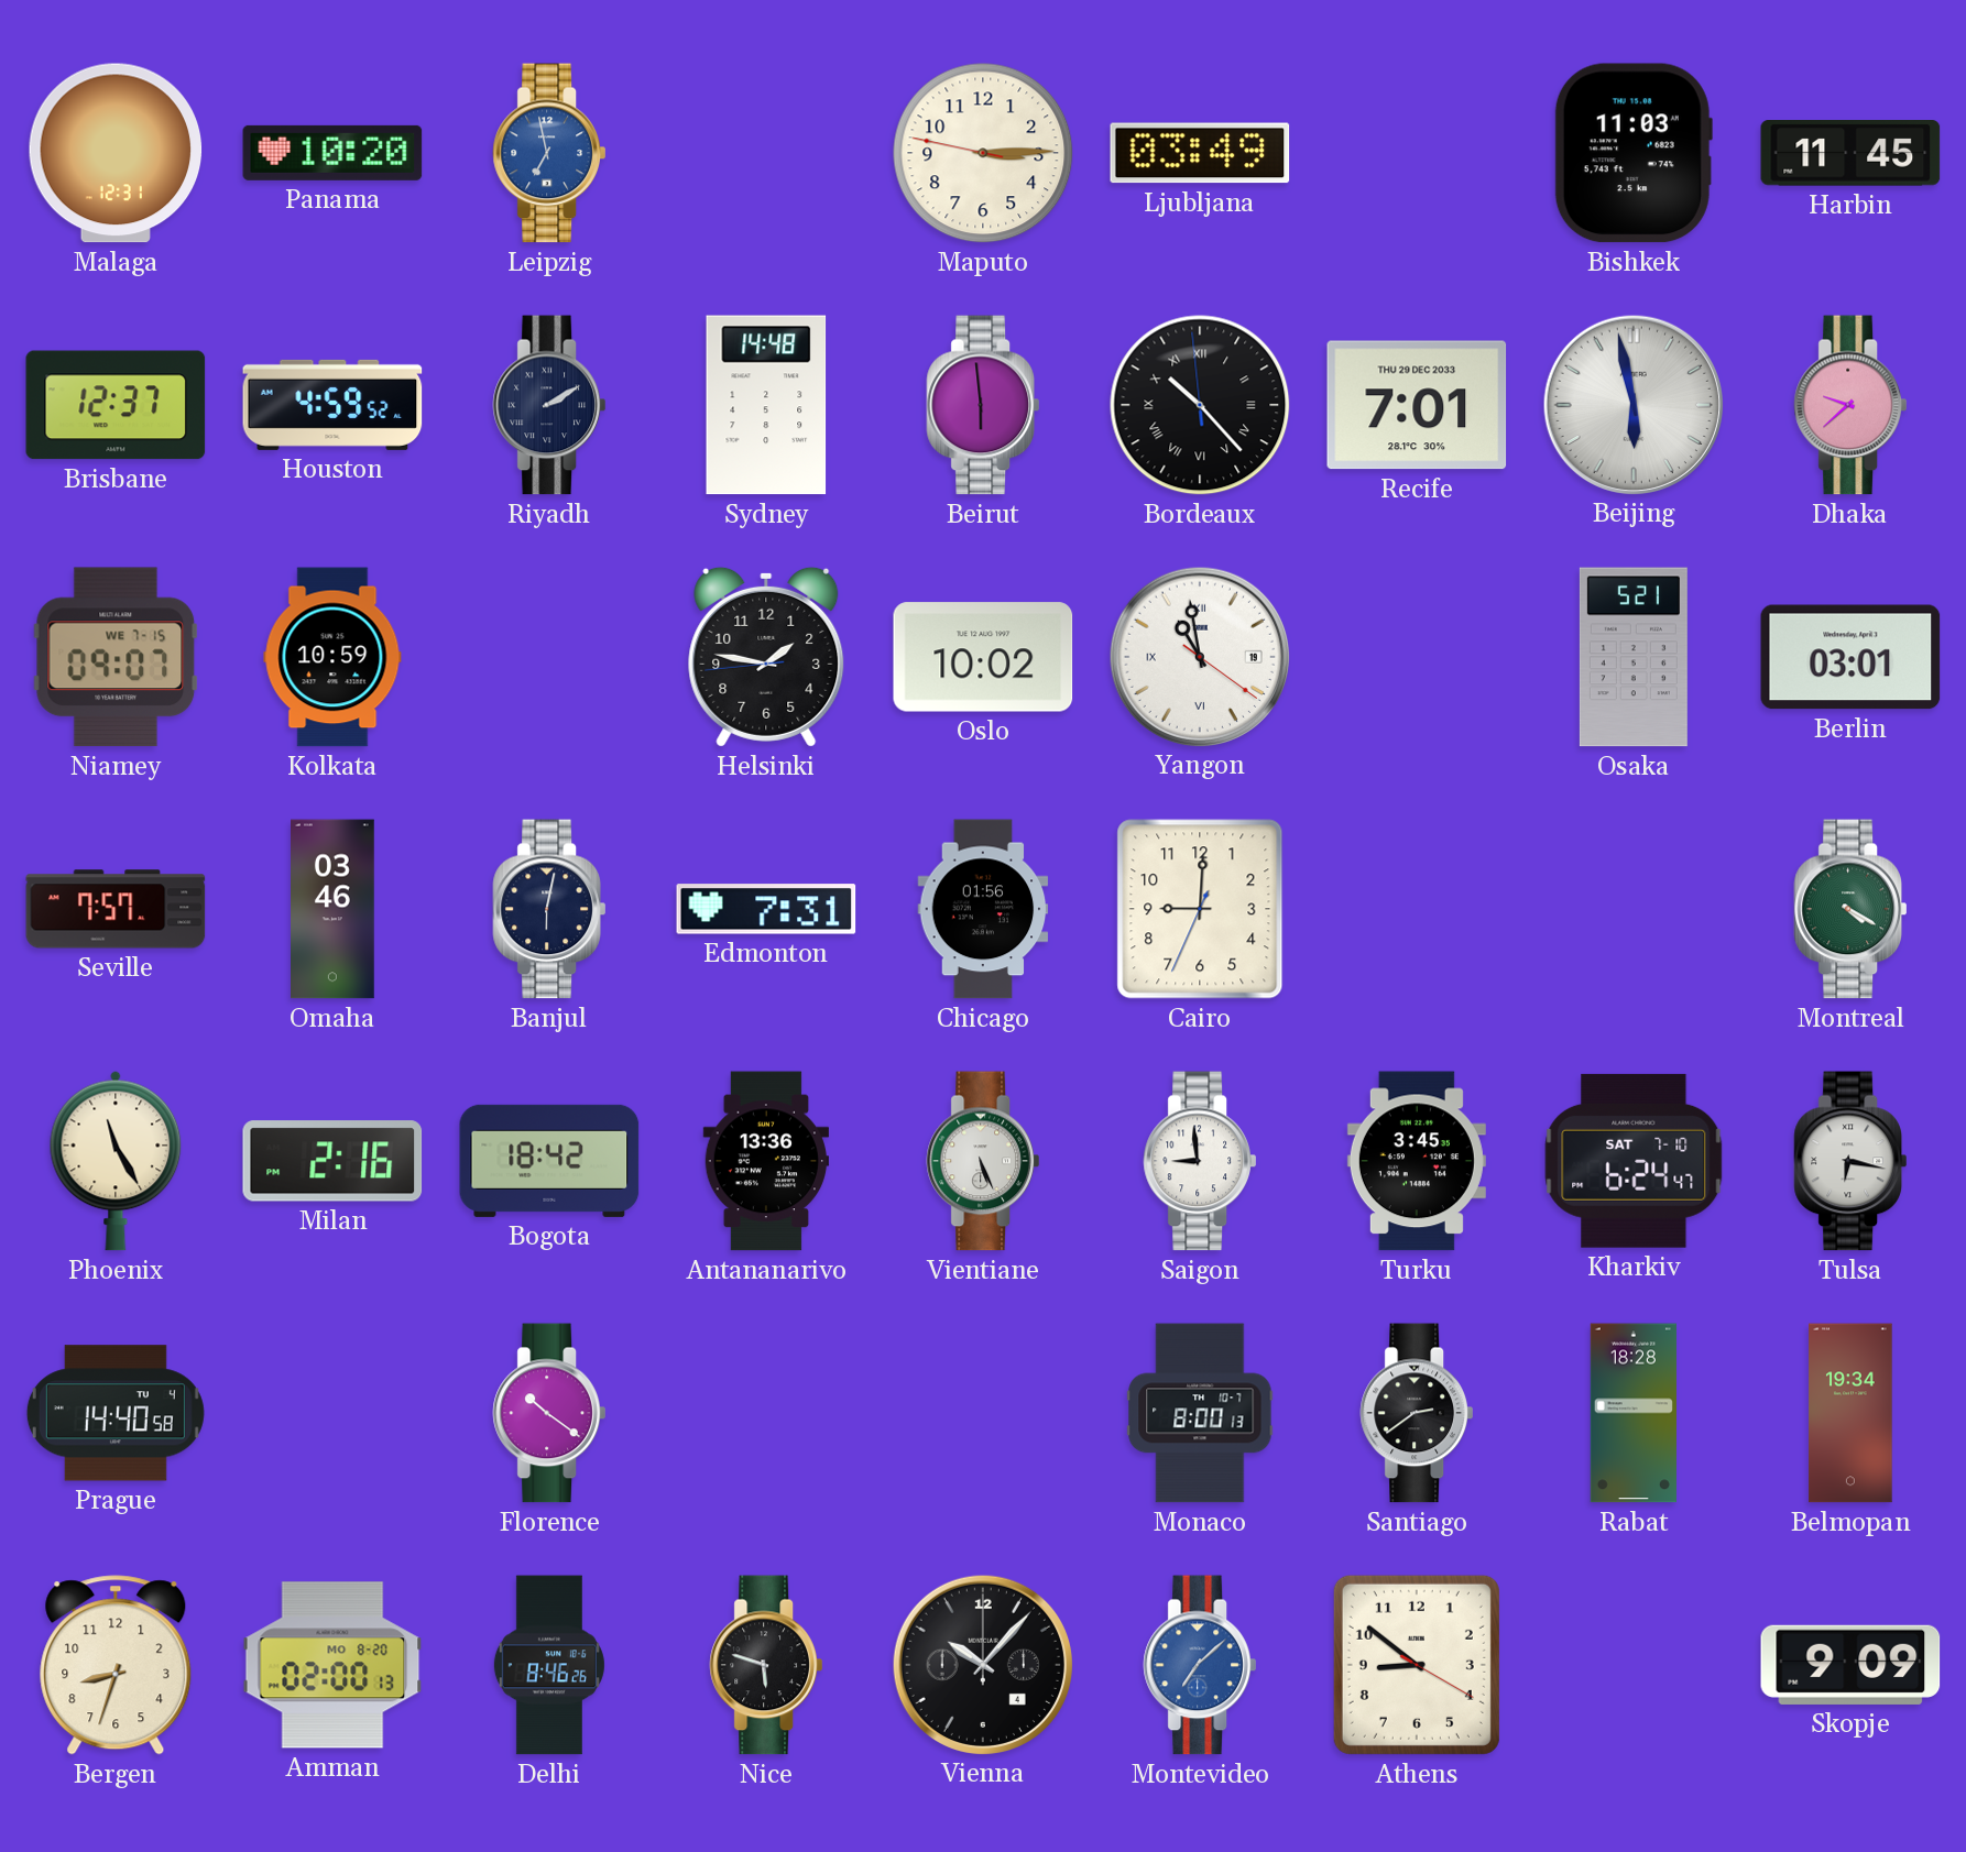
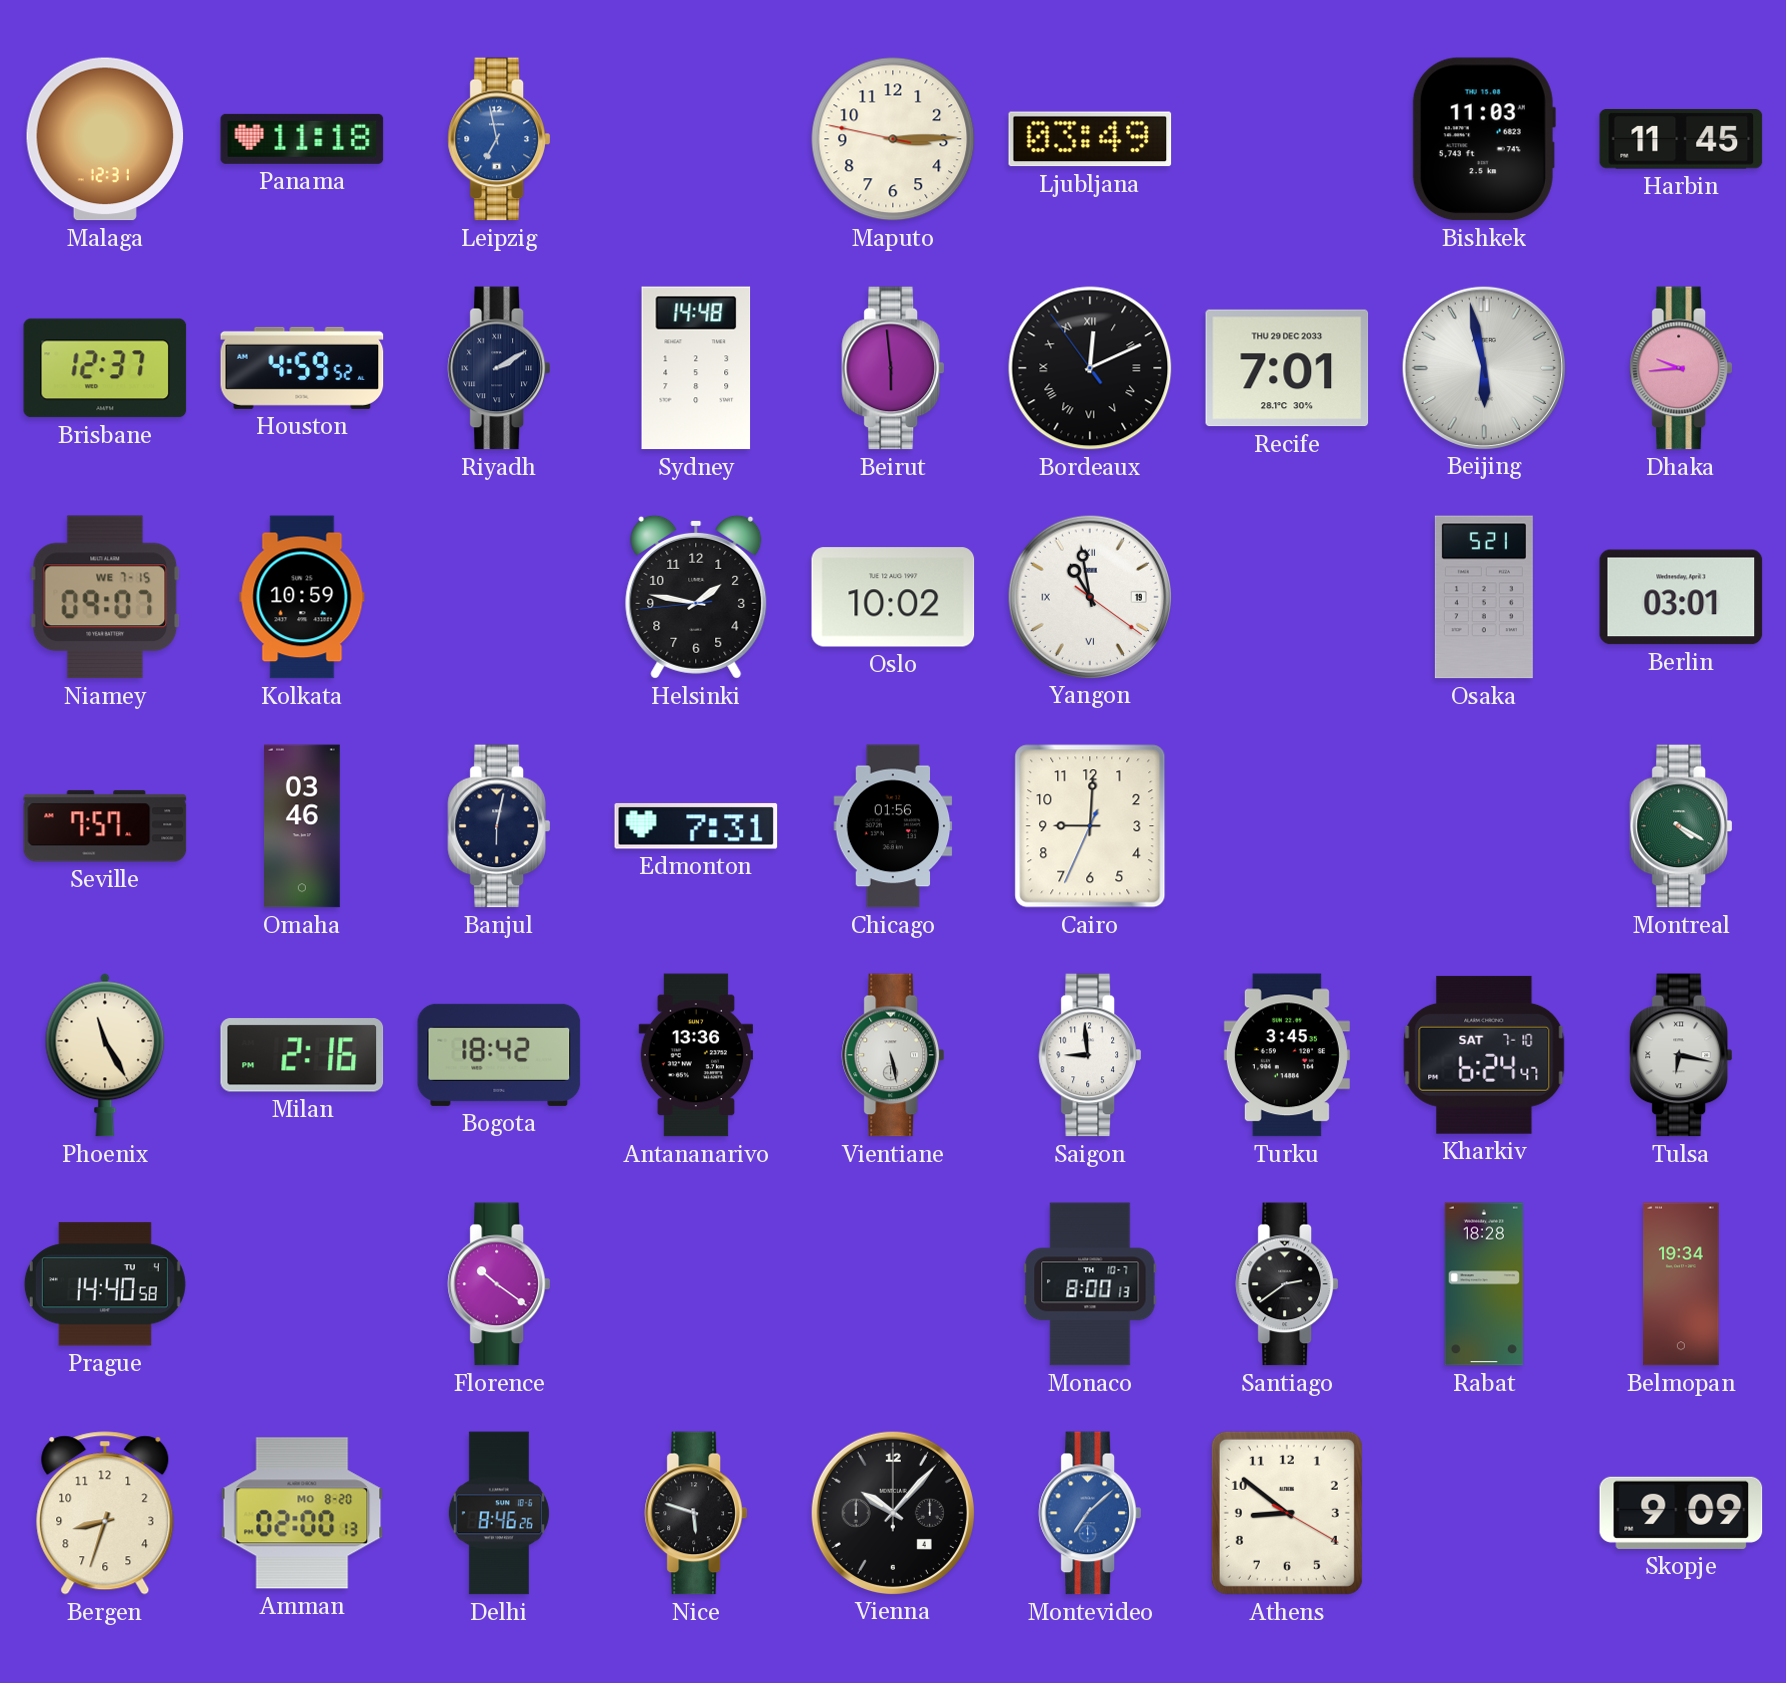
Panama: 10:20 -> 11:18 (302, 139)
Bordeaux: 10:22 -> 12:10 (1090, 368)
Dhaka: 9:38 -> 9:44 (1681, 368)
Vientiane: 5:26 -> 5:28 (893, 1055)
